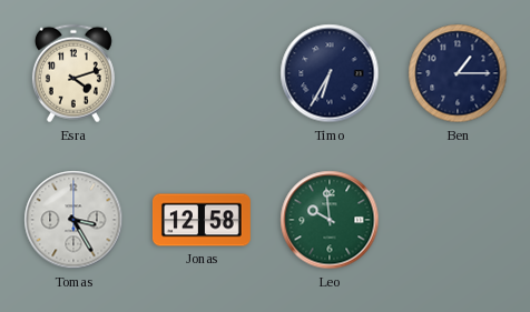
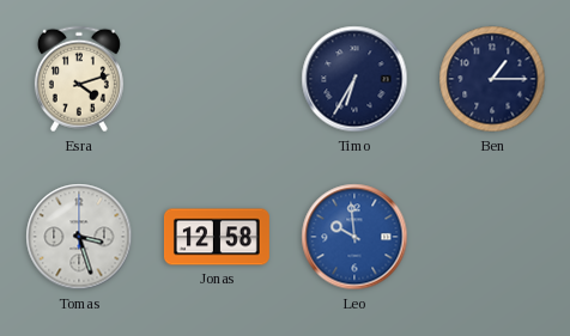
Tomas: 3:25 -> 3:27 (79, 237)
Leo dial: green -> blue (354, 237)
